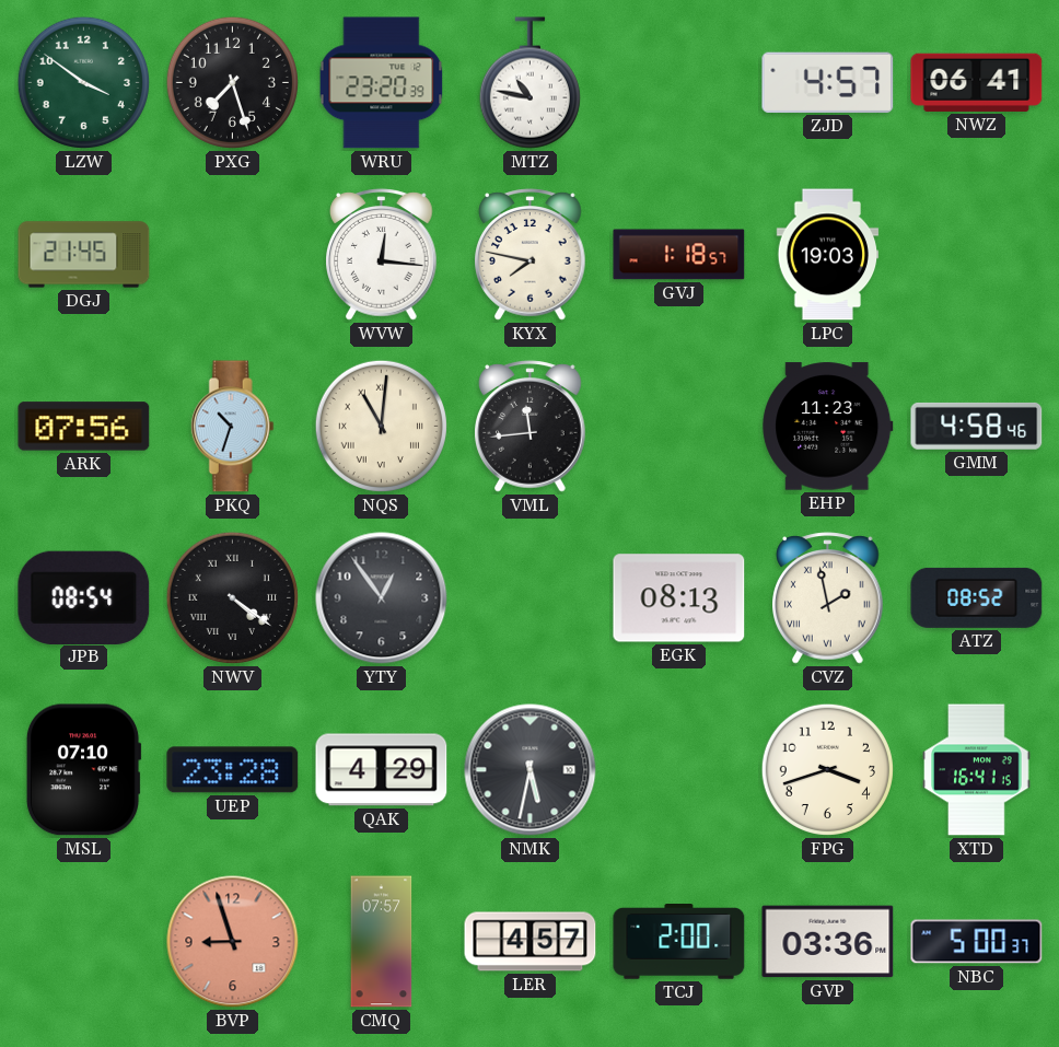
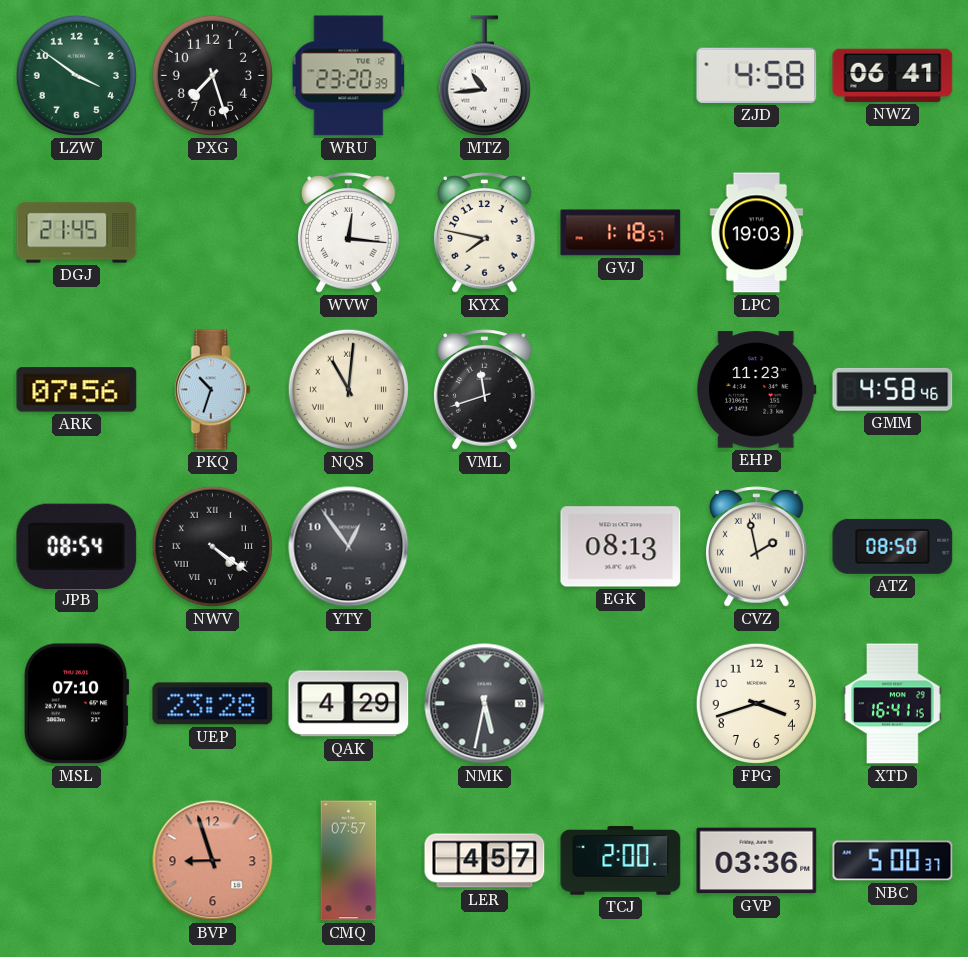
MTZ: 10:47 -> 10:44 (484, 76)
ZJD: 4:57 -> 4:58 (757, 75)
VML: 11:44 -> 11:42 (485, 390)
ATZ: 08:52 -> 08:50 (893, 546)
